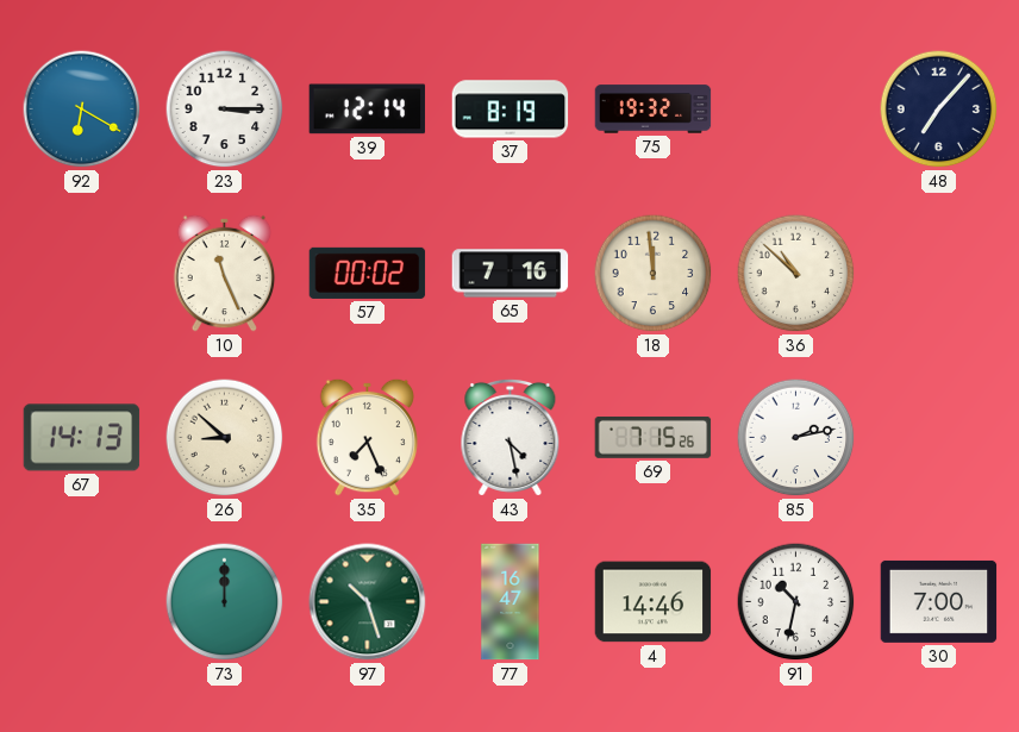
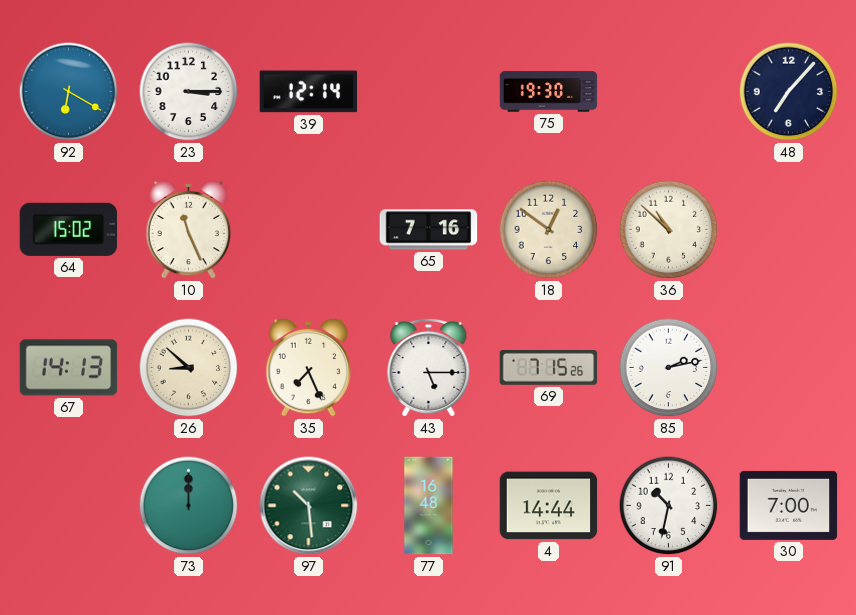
37: 8:19 -> none (511, 110)
75: 19:32 -> 19:30 (549, 92)
64: none -> 15:02 (69, 229)
57: 00:02 -> none (368, 273)
18: 11:59 -> 12:51 (549, 230)
43: 4:28 -> 5:15 (429, 367)
97: 10:27 -> 10:29 (309, 506)
77: 16:47 -> 16:48 (429, 506)
4: 14:46 -> 14:44 (549, 506)
